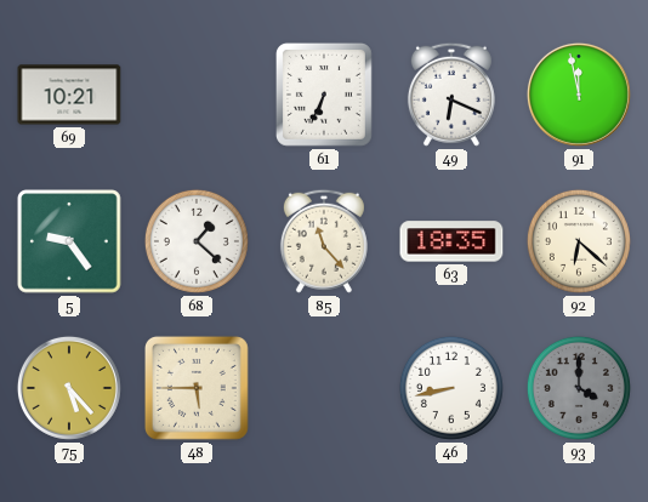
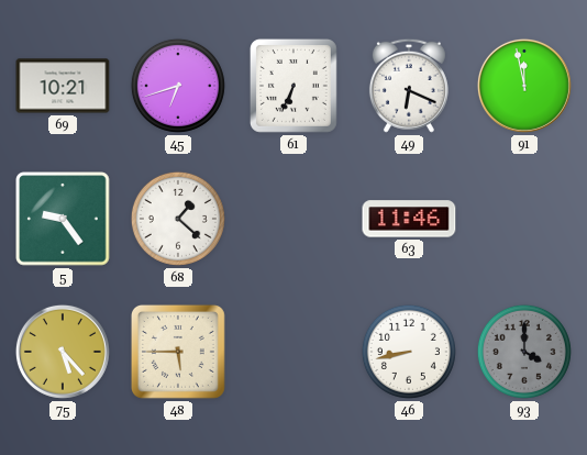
45: none -> 6:42 (178, 86)
85: 11:23 -> none (324, 241)
63: 18:35 -> 11:46 (409, 219)
92: 6:22 -> none (579, 241)
